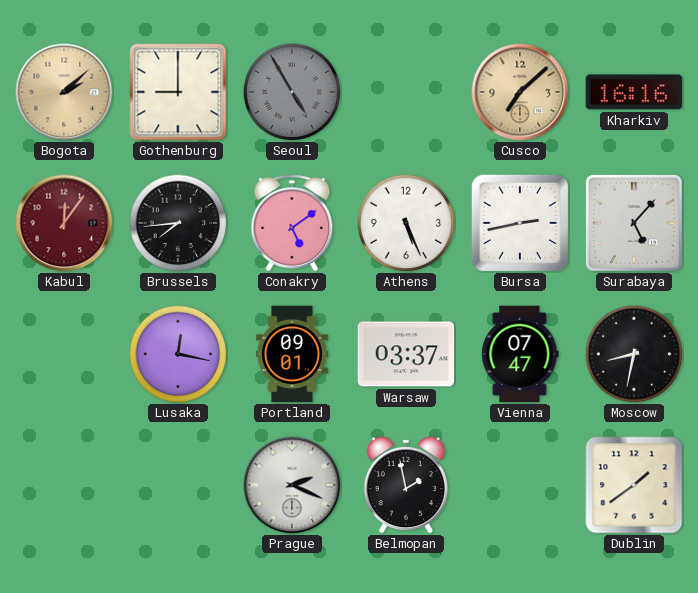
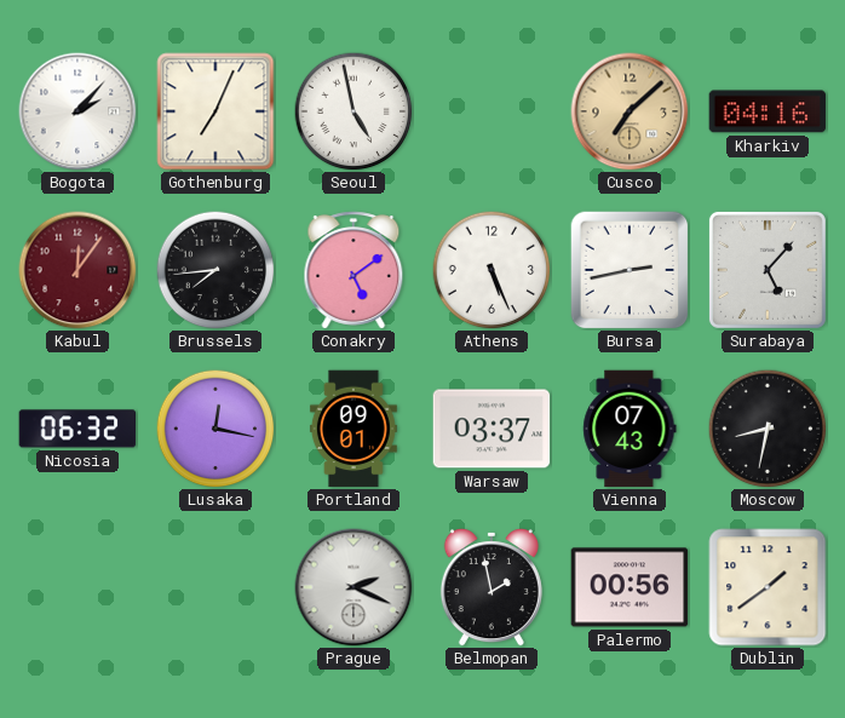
Bogota: 2:08 -> 2:07 (77, 111)
Bogota dial: champagne -> white (77, 111)
Gothenburg: 9:00 -> 7:04 (215, 111)
Seoul: 4:55 -> 4:58 (353, 111)
Seoul dial: grey -> white (353, 111)
Kharkiv: 16:16 -> 04:16 (768, 111)
Nicosia: none -> 06:32 (77, 429)
Vienna: 07:47 -> 07:43 (630, 429)
Palermo: none -> 00:56 (630, 587)
